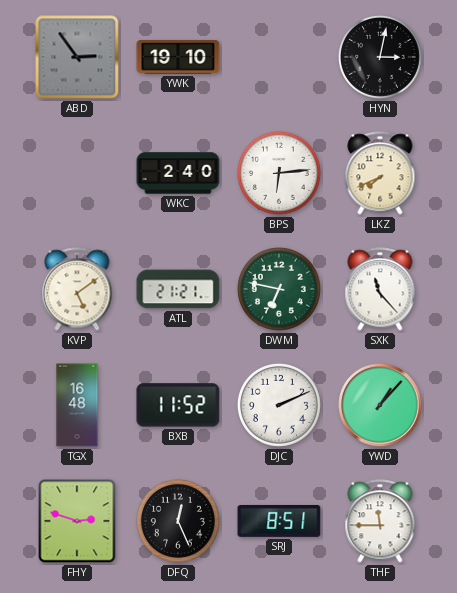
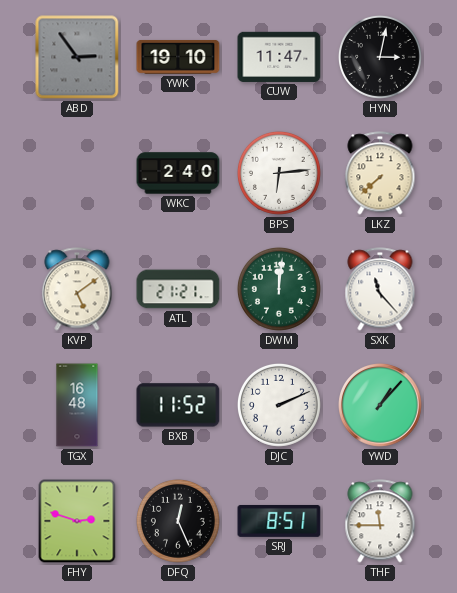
CUW: none -> 11:47 (279, 57)
LKZ: 7:41 -> 7:38 (380, 173)
DWM: 6:47 -> 12:01 (279, 289)
